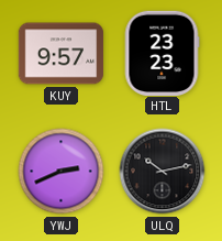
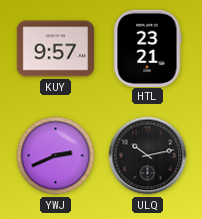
HTL: 23:23 -> 23:21 (147, 48)
